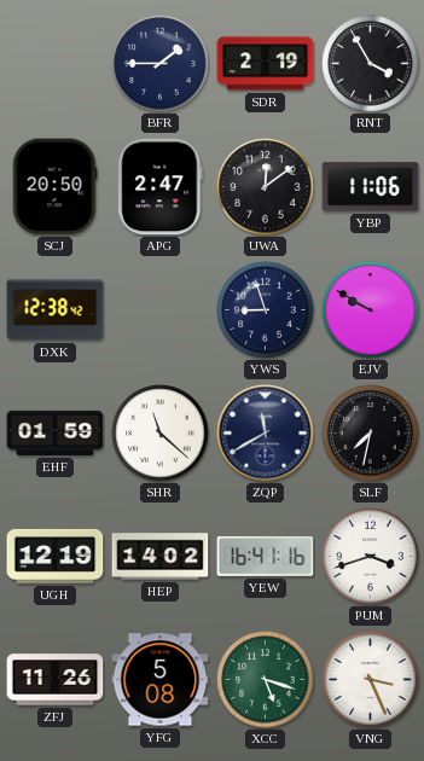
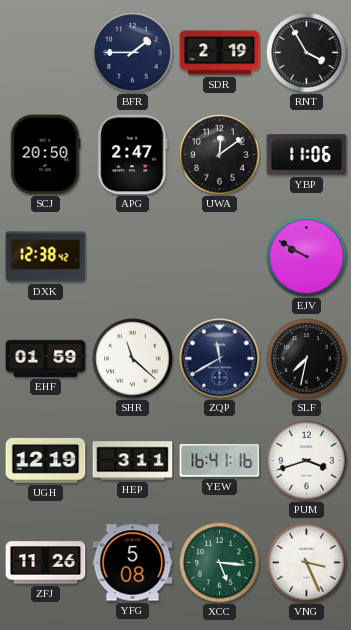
YWS: 8:57 -> none (266, 310)
HEP: 14:02 -> 3:11 (133, 461)
XCC: 5:18 -> 5:16 (220, 563)
